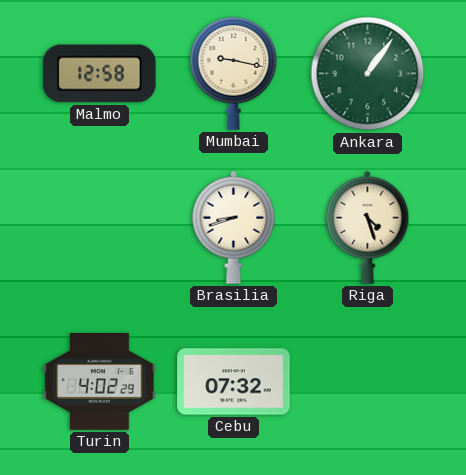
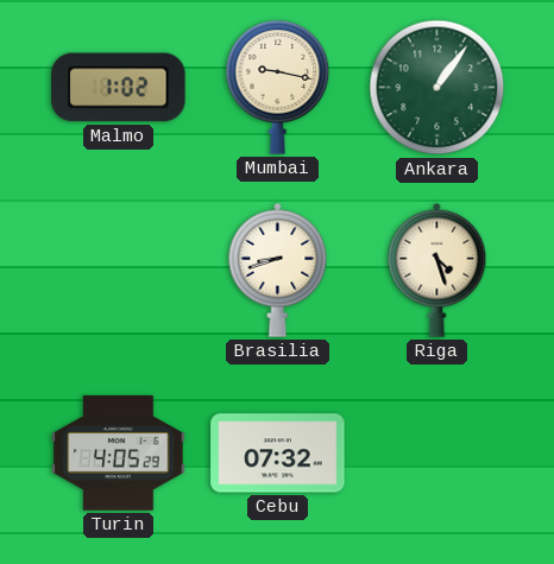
Malmo: 12:58 -> 1:02 (119, 88)
Turin: 4:02 -> 4:05 (119, 452)
